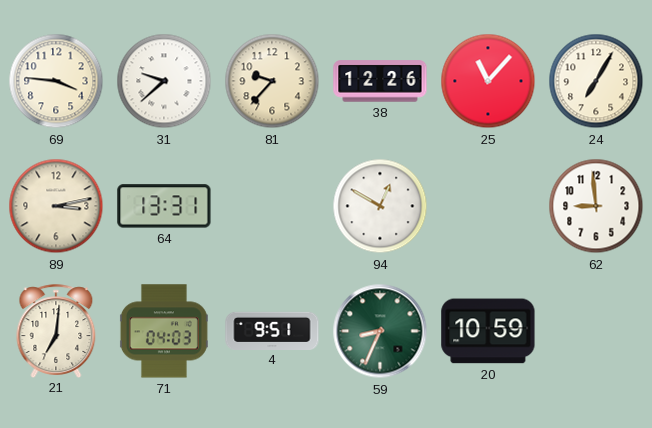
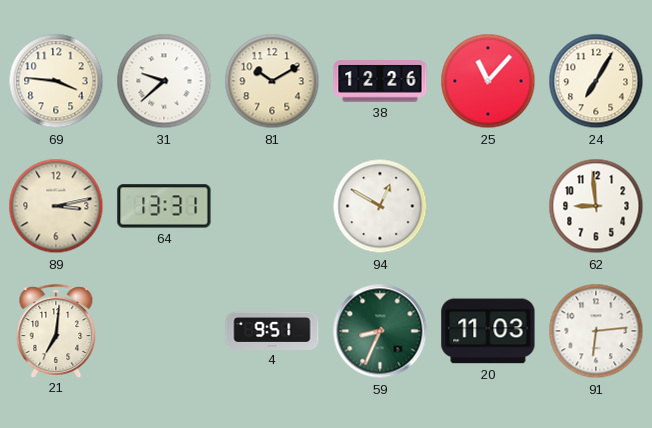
81: 9:37 -> 10:10 (272, 81)
71: 04:03 -> none (164, 331)
20: 10:59 -> 11:03 (488, 331)
91: none -> 6:14 (596, 331)
